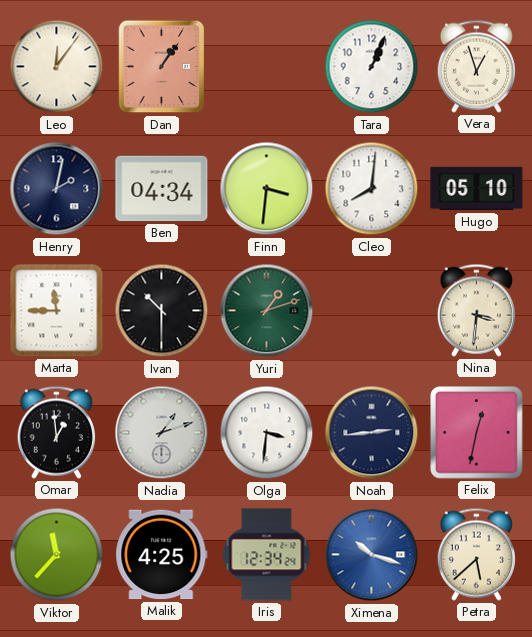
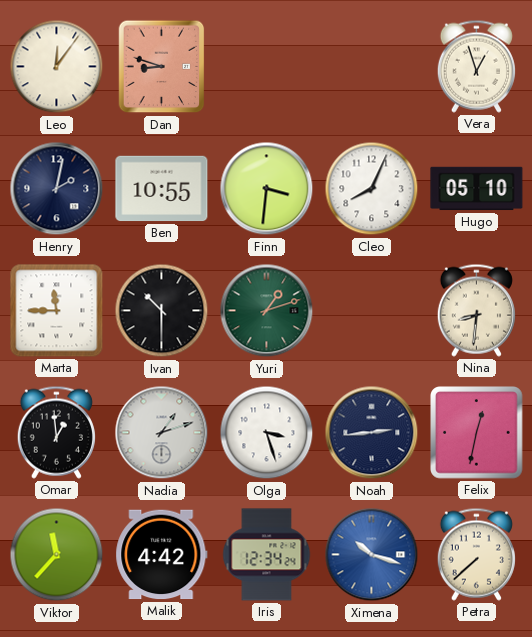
Dan: 1:06 -> 8:48 (162, 67)
Tara: 1:04 -> none (372, 67)
Ben: 04:34 -> 10:55 (162, 189)
Cleo: 8:01 -> 8:04 (372, 189)
Nina: 3:31 -> 8:31 (476, 310)
Olga: 3:31 -> 3:27 (267, 433)
Malik: 4:25 -> 4:42 (162, 555)
Petra: 5:38 -> 7:38 (476, 554)
